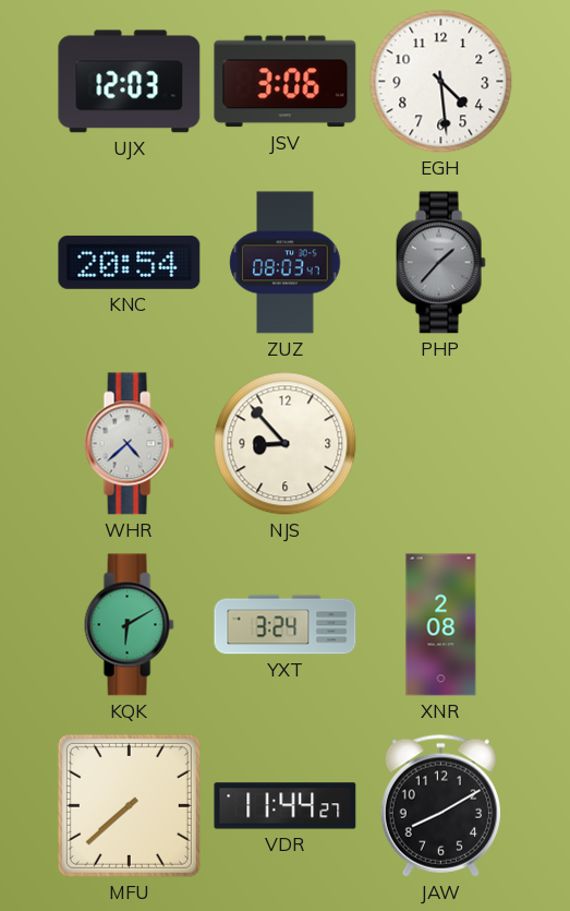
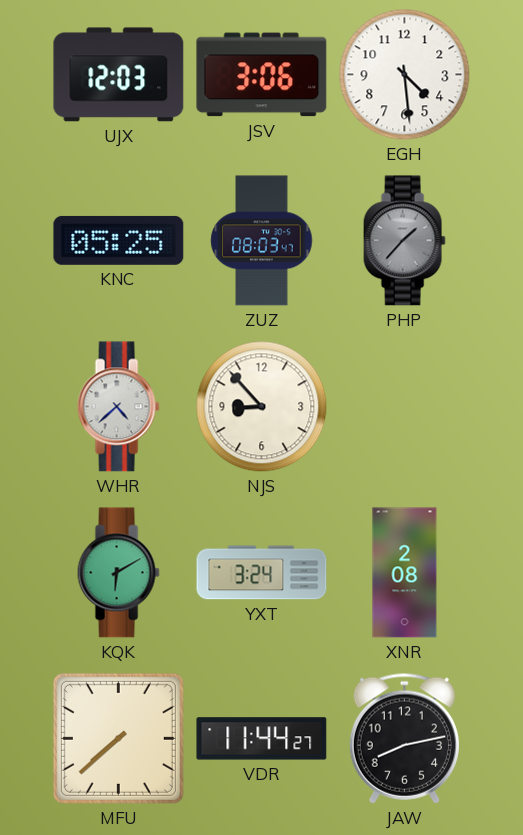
KNC: 20:54 -> 05:25 (119, 240)
JAW: 8:10 -> 8:13 (404, 738)
